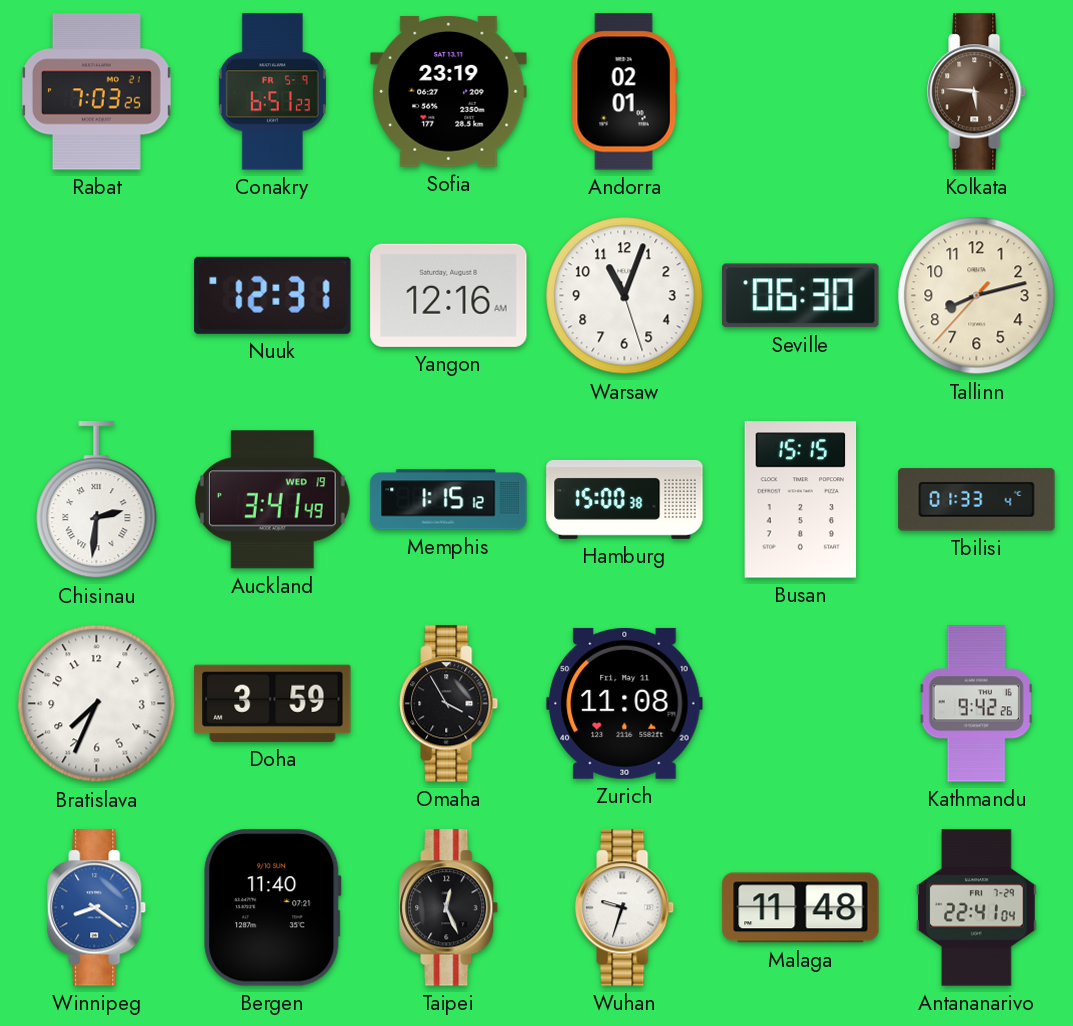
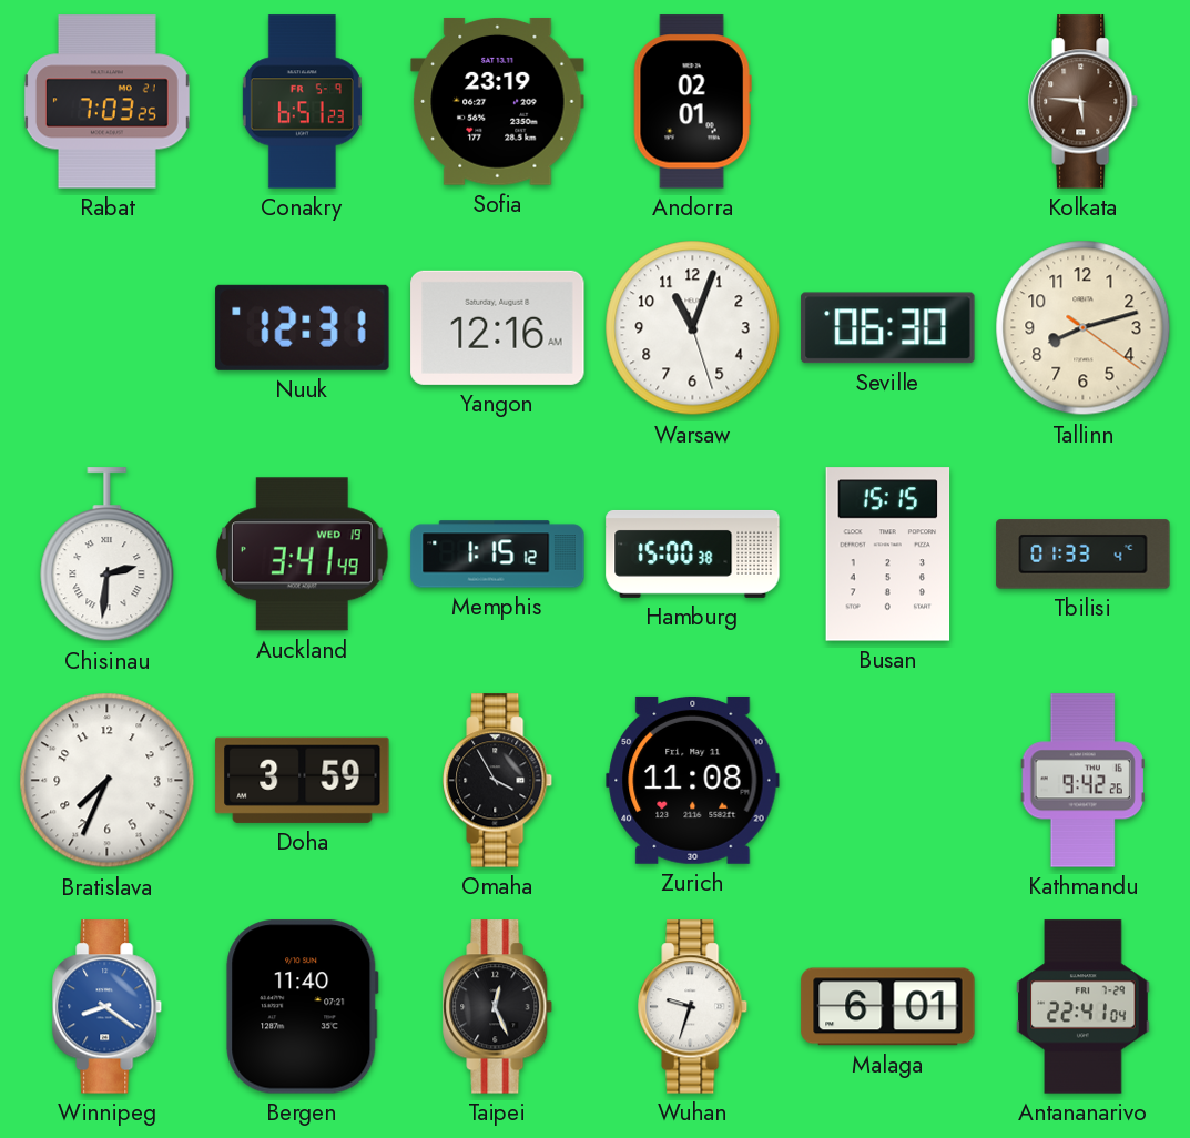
Tallinn: 8:12:37 -> 8:12:21 (1084, 328)
Malaga: 11:48 -> 6:01 (888, 1007)
